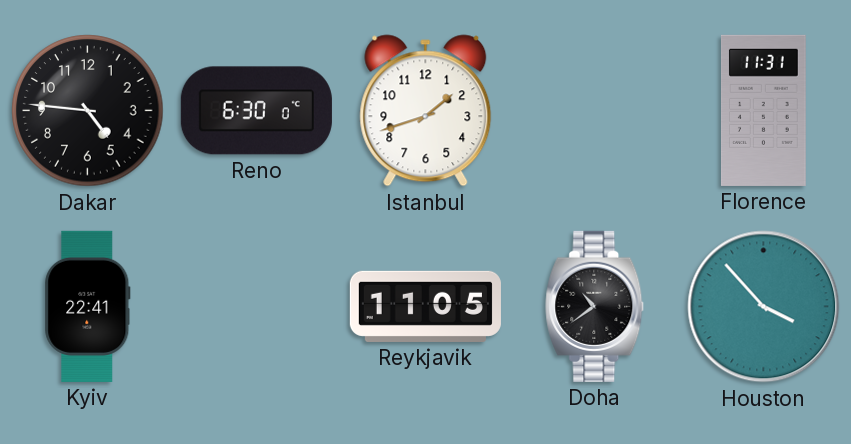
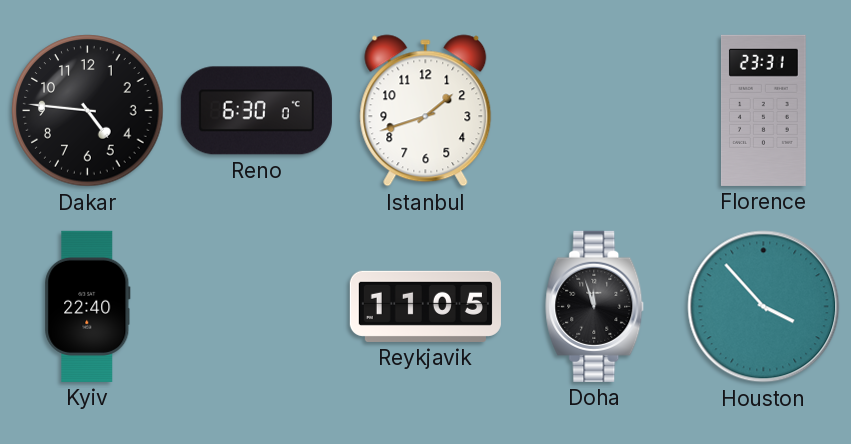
Florence: 11:31 -> 23:31 (763, 110)
Kyiv: 22:41 -> 22:40 (88, 306)
Doha: 10:39 -> 11:57 (595, 306)
